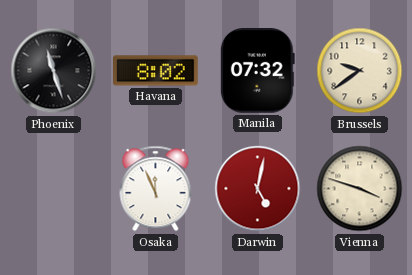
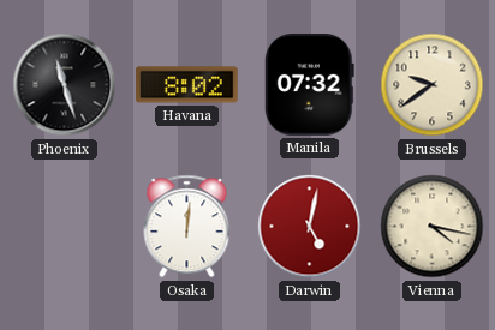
Osaka: 11:56 -> 12:01 (187, 227)
Vienna: 3:48 -> 4:17 (433, 227)
